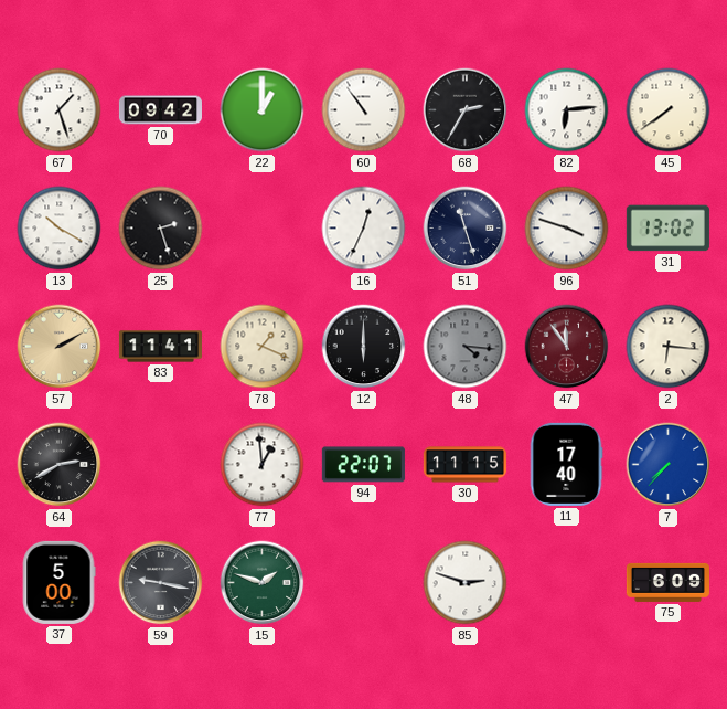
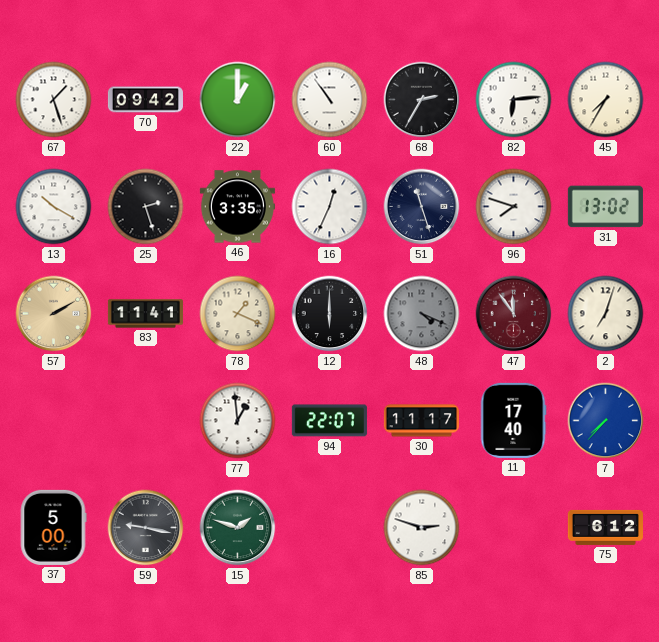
45: 7:39 -> 7:35 (606, 100)
46: none -> 3:35 (237, 207)
96: 3:48 -> 7:48 (514, 207)
48: 4:16 -> 4:19 (422, 314)
2: 6:16 -> 7:03 (606, 314)
64: 2:40 -> none (60, 465)
30: 11:15 -> 11:17 (421, 421)
75: 6:09 -> 6:12 (605, 527)
